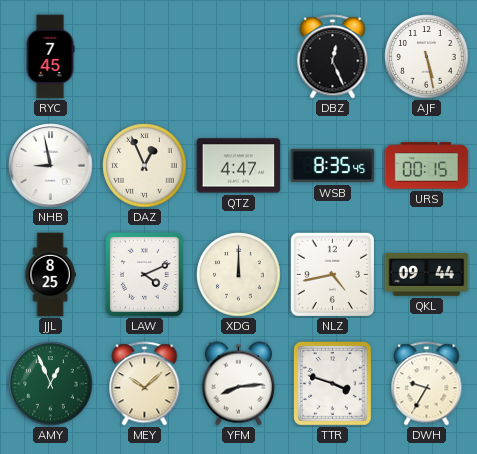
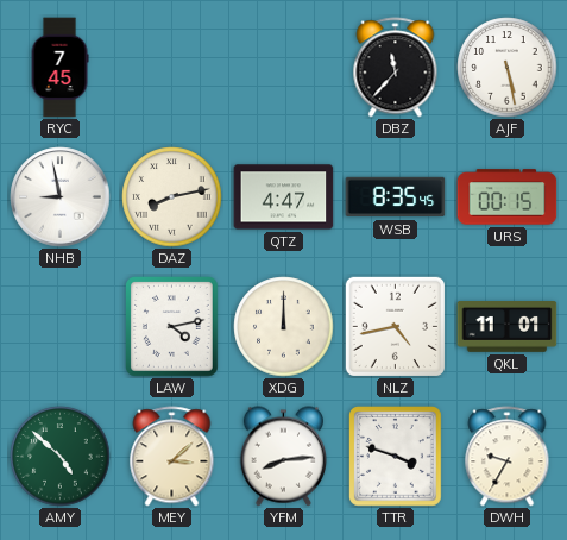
DBZ: 12:26 -> 11:37 (396, 68)
DAZ: 12:56 -> 8:13 (172, 197)
JJL: 8:25 -> none (50, 275)
LAW: 4:11 -> 4:13 (172, 327)
QKL: 09:44 -> 11:01 (508, 327)
AMY: 12:56 -> 4:52 (61, 457)
MEY: 10:08 -> 3:08 (172, 457)
